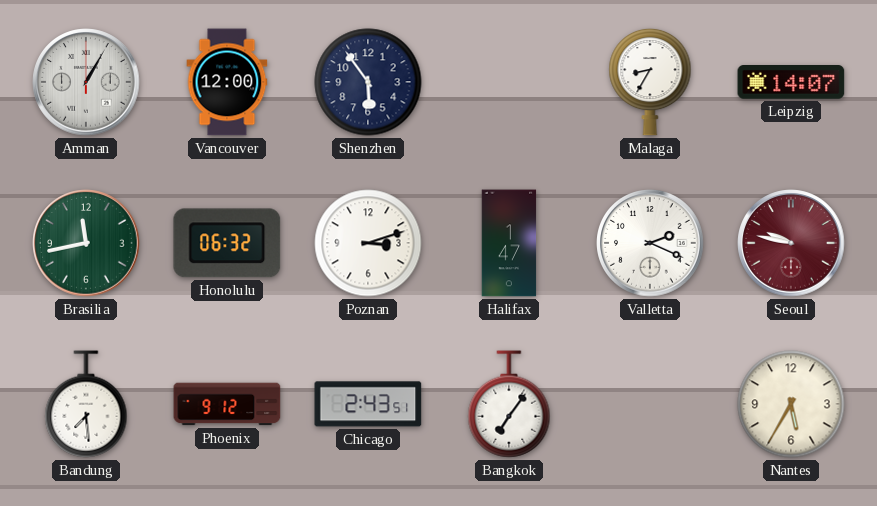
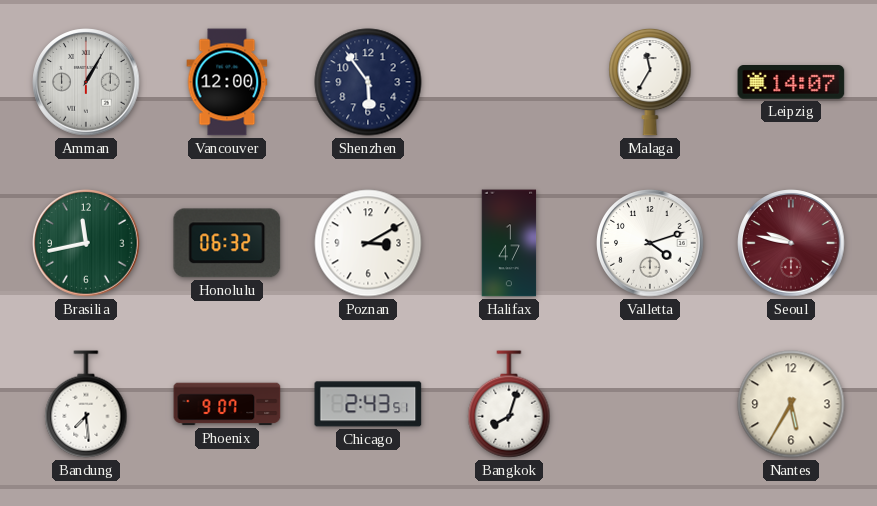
Malaga: 8:35 -> 11:35 (650, 82)
Poznan: 3:12 -> 3:10 (368, 243)
Valletta: 2:19 -> 4:12 (650, 243)
Phoenix: 9:12 -> 9:07 (227, 404)
Bangkok: 7:06 -> 8:03 (509, 404)
